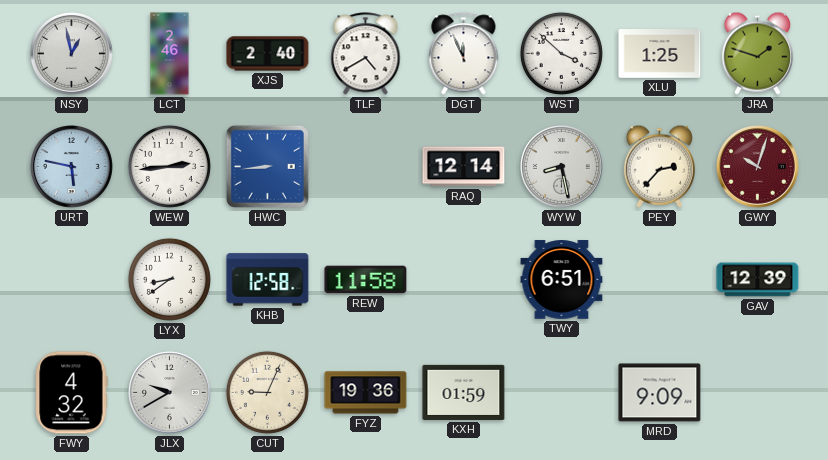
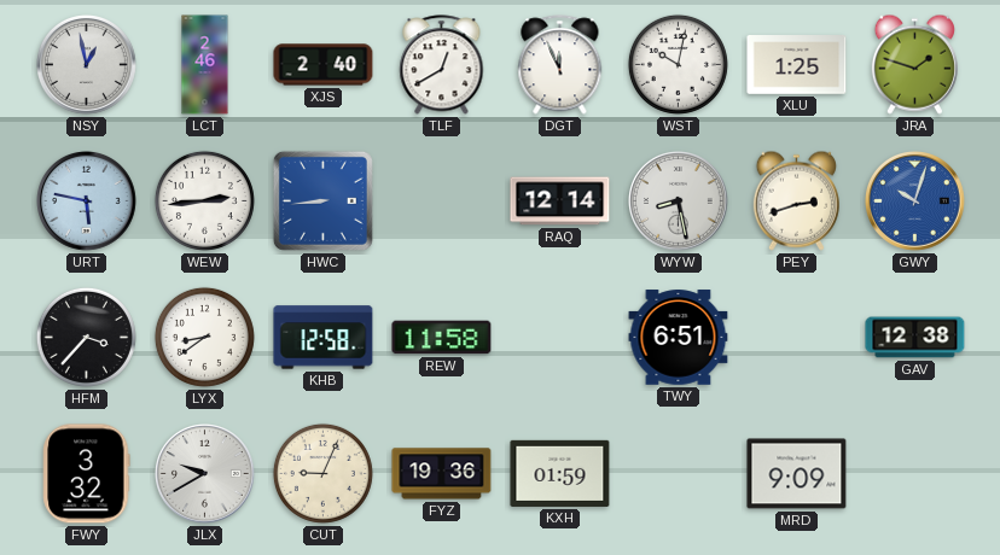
TLF: 4:40 -> 12:40 (442, 65)
WST: 3:52 -> 10:02 (678, 64)
PEY: 2:37 -> 2:42 (796, 200)
GWY dial: burgundy -> blue (915, 201)
HFM: none -> 3:37 (86, 337)
GAV: 12:39 -> 12:38 (915, 338)
FWY: 4:32 -> 3:32 (87, 474)
